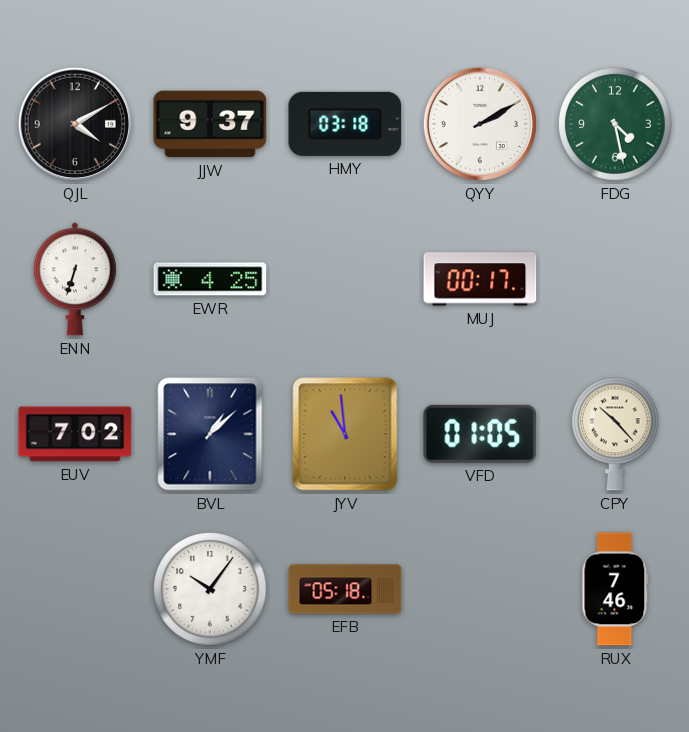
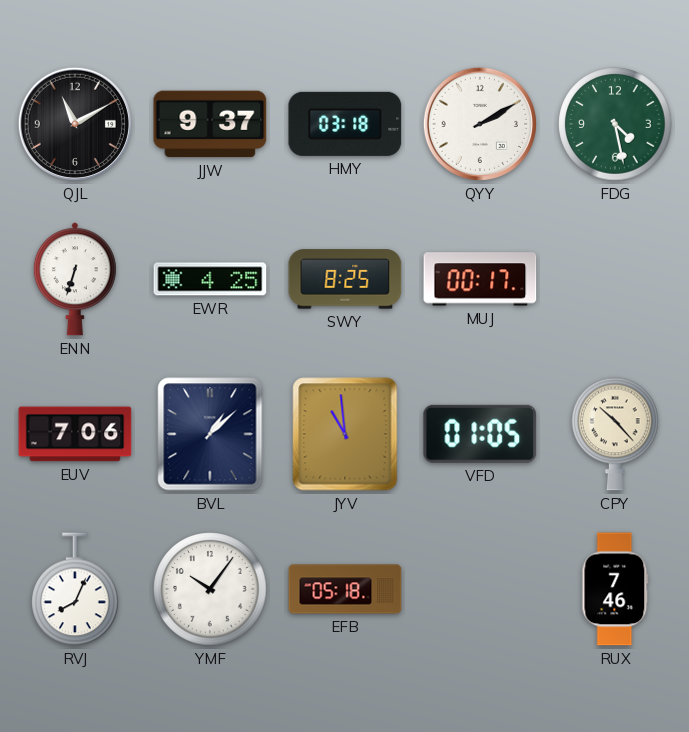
QJL: 4:10 -> 11:10 (75, 124)
SWY: none -> 8:25 (345, 279)
EUV: 7:02 -> 7:06 (75, 434)
RVJ: none -> 8:04 (76, 589)
